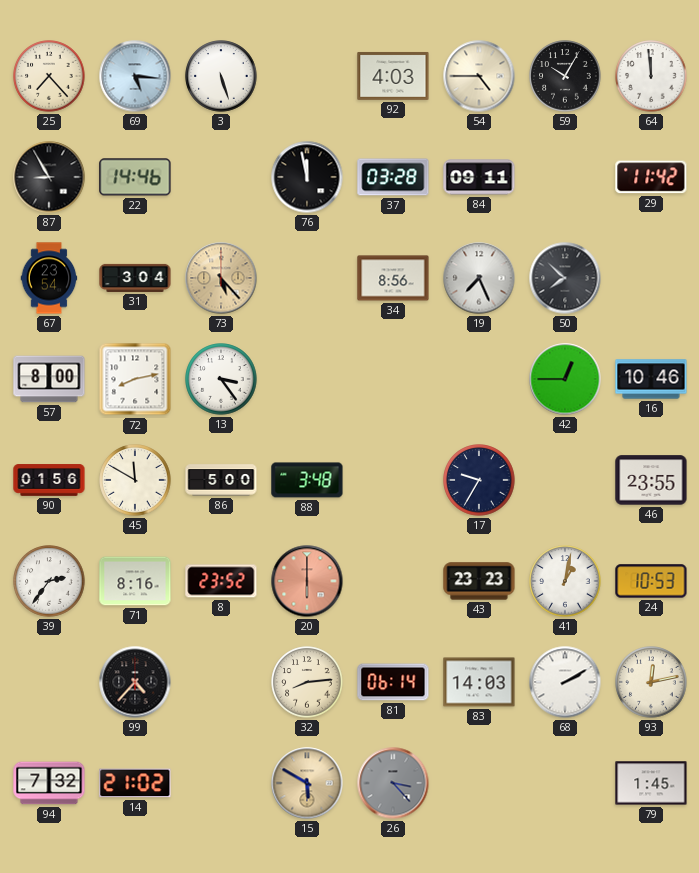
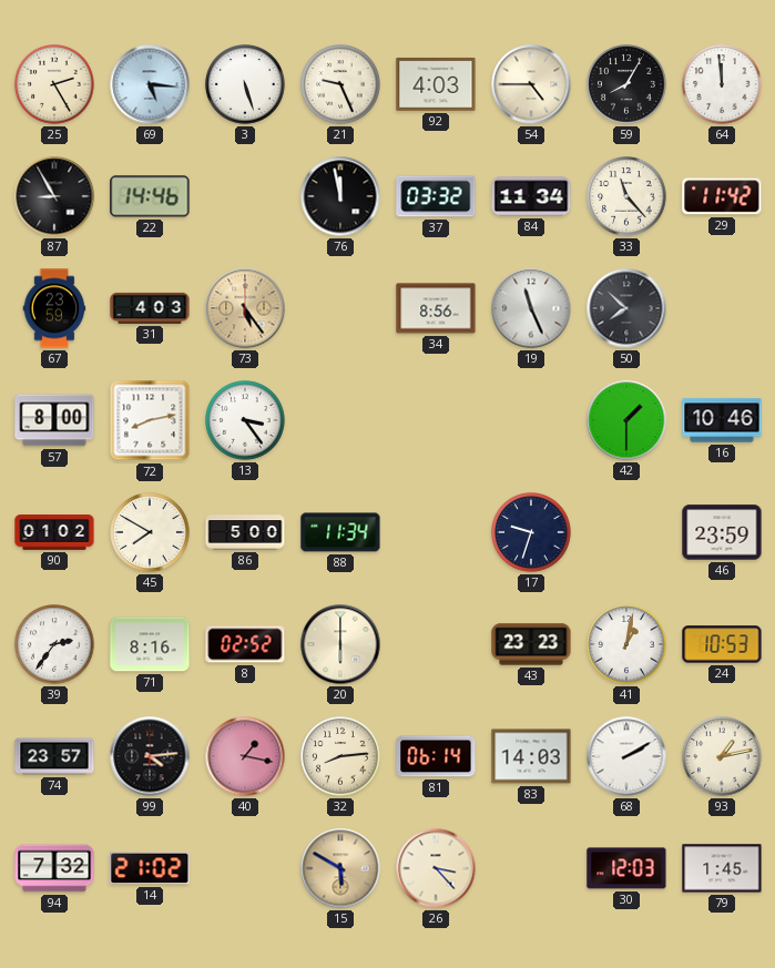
25: 7:23 -> 2:25 (54, 84)
21: none -> 9:26 (340, 84)
59: 10:05 -> 8:05 (626, 84)
37: 03:28 -> 03:32 (436, 196)
84: 09:11 -> 11:34 (531, 196)
33: none -> 11:23 (626, 196)
67: 23:54 -> 23:59 (54, 308)
31: 3:04 -> 4:03 (150, 308)
73: 5:23 -> 5:24 (245, 308)
19: 7:26 -> 11:26 (531, 308)
42: 12:45 -> 1:30 (626, 420)
90: 01:56 -> 01:02 (54, 532)
45: 11:50 -> 7:50 (150, 532)
88: 3:48 -> 11:34 (340, 532)
17: 9:35 -> 9:33 (531, 532)
46: 23:55 -> 23:59 (722, 532)
8: 23:52 -> 02:52 (245, 644)
20 dial: salmon -> cream (340, 644)
74: none -> 23:57 (54, 756)
99: 4:37 -> 4:14 (150, 756)
40: none -> 1:17 (245, 756)
93: 12:13 -> 1:13 (722, 756)
26 dial: grey -> cream (436, 868)
30: none -> 12:03 (626, 868)
